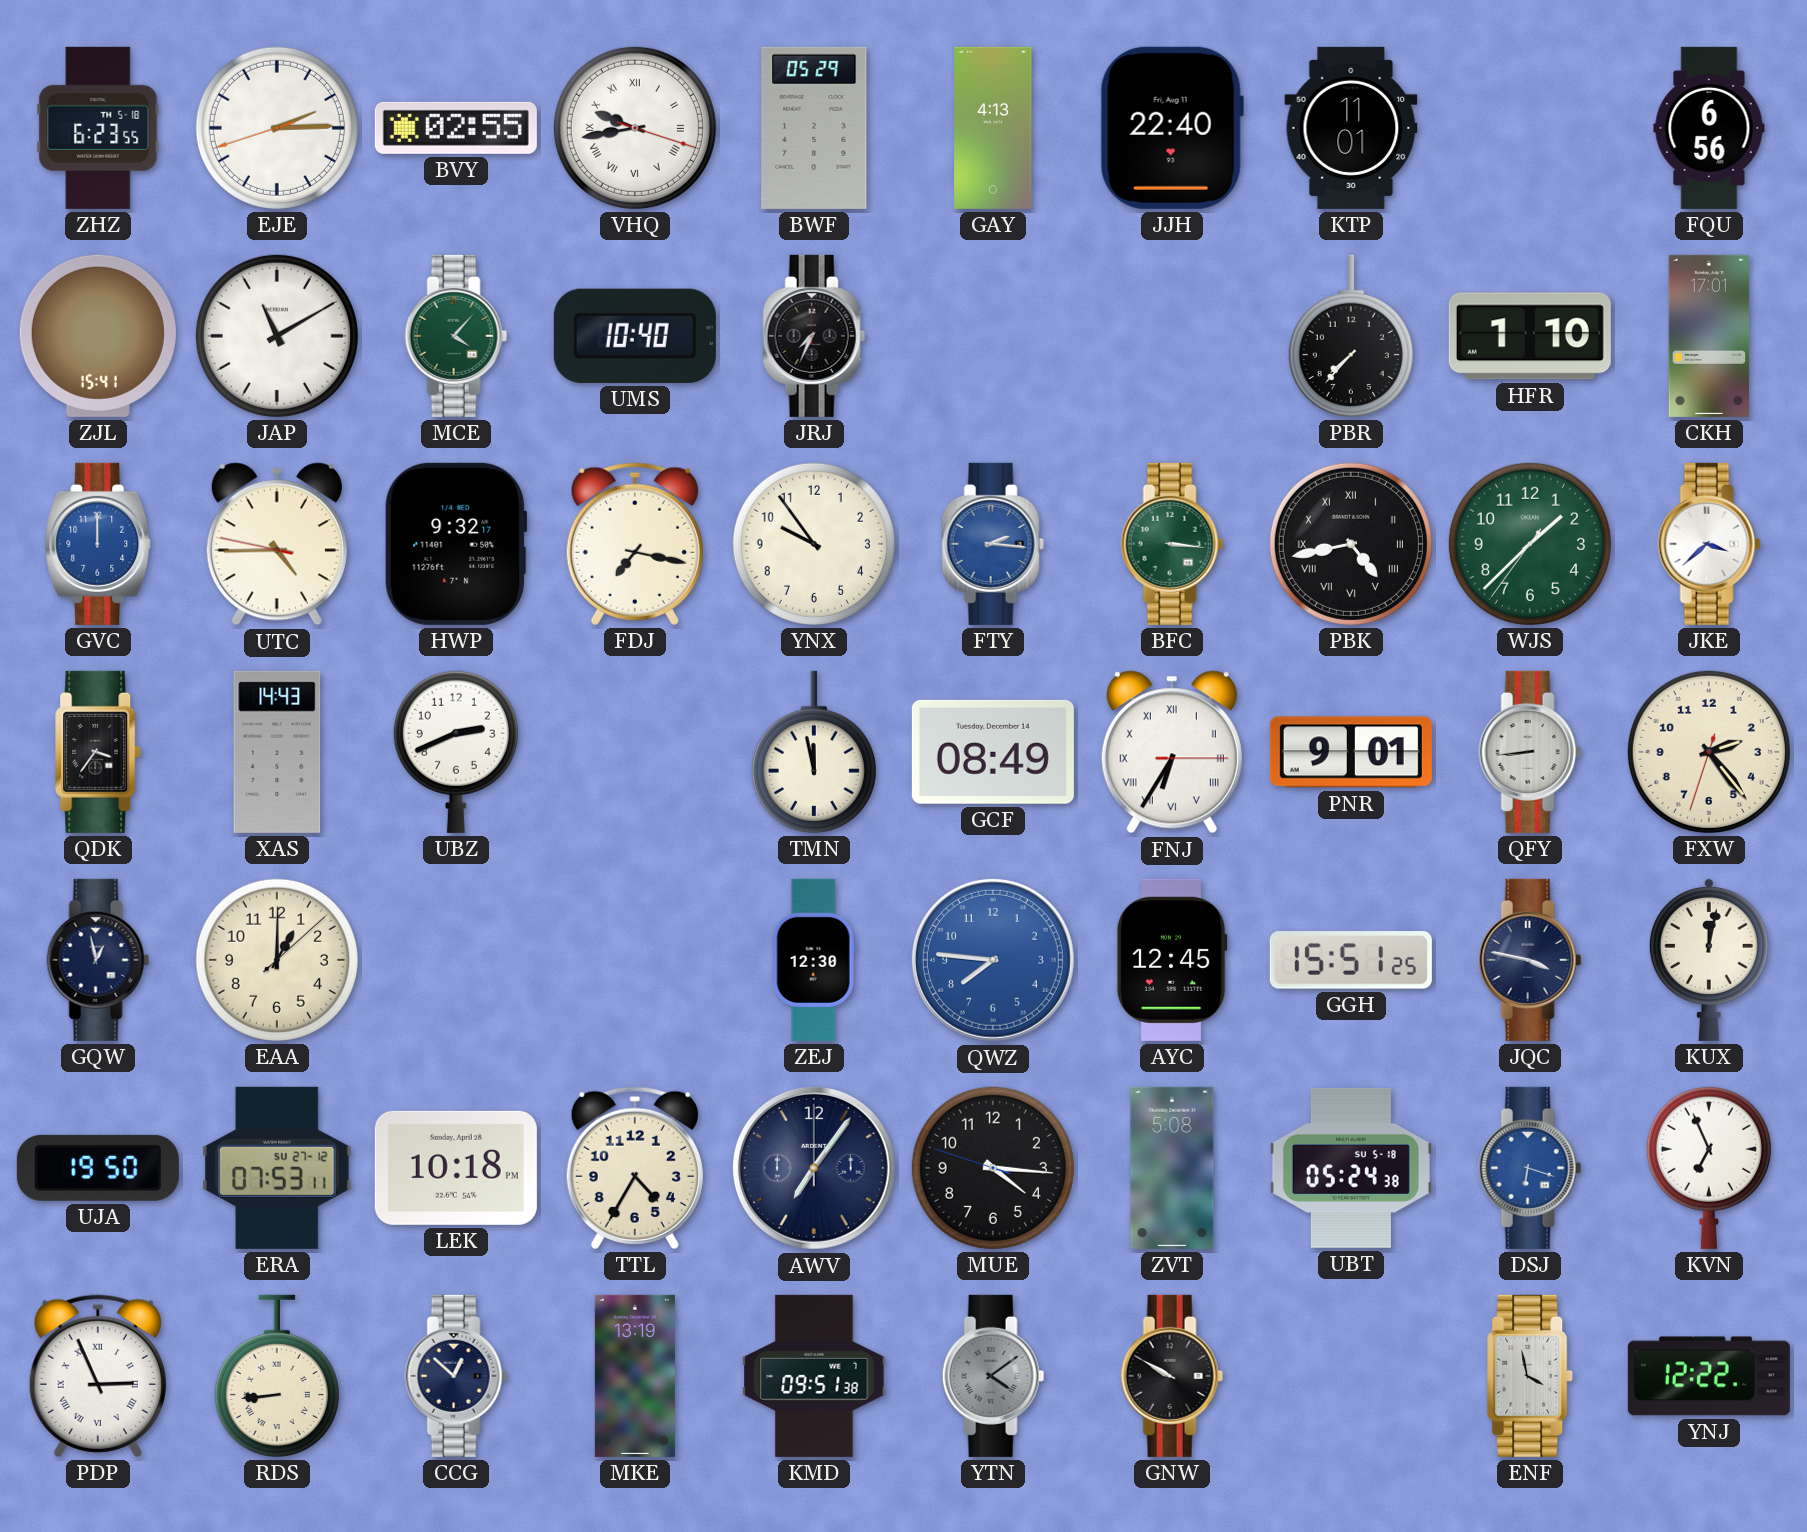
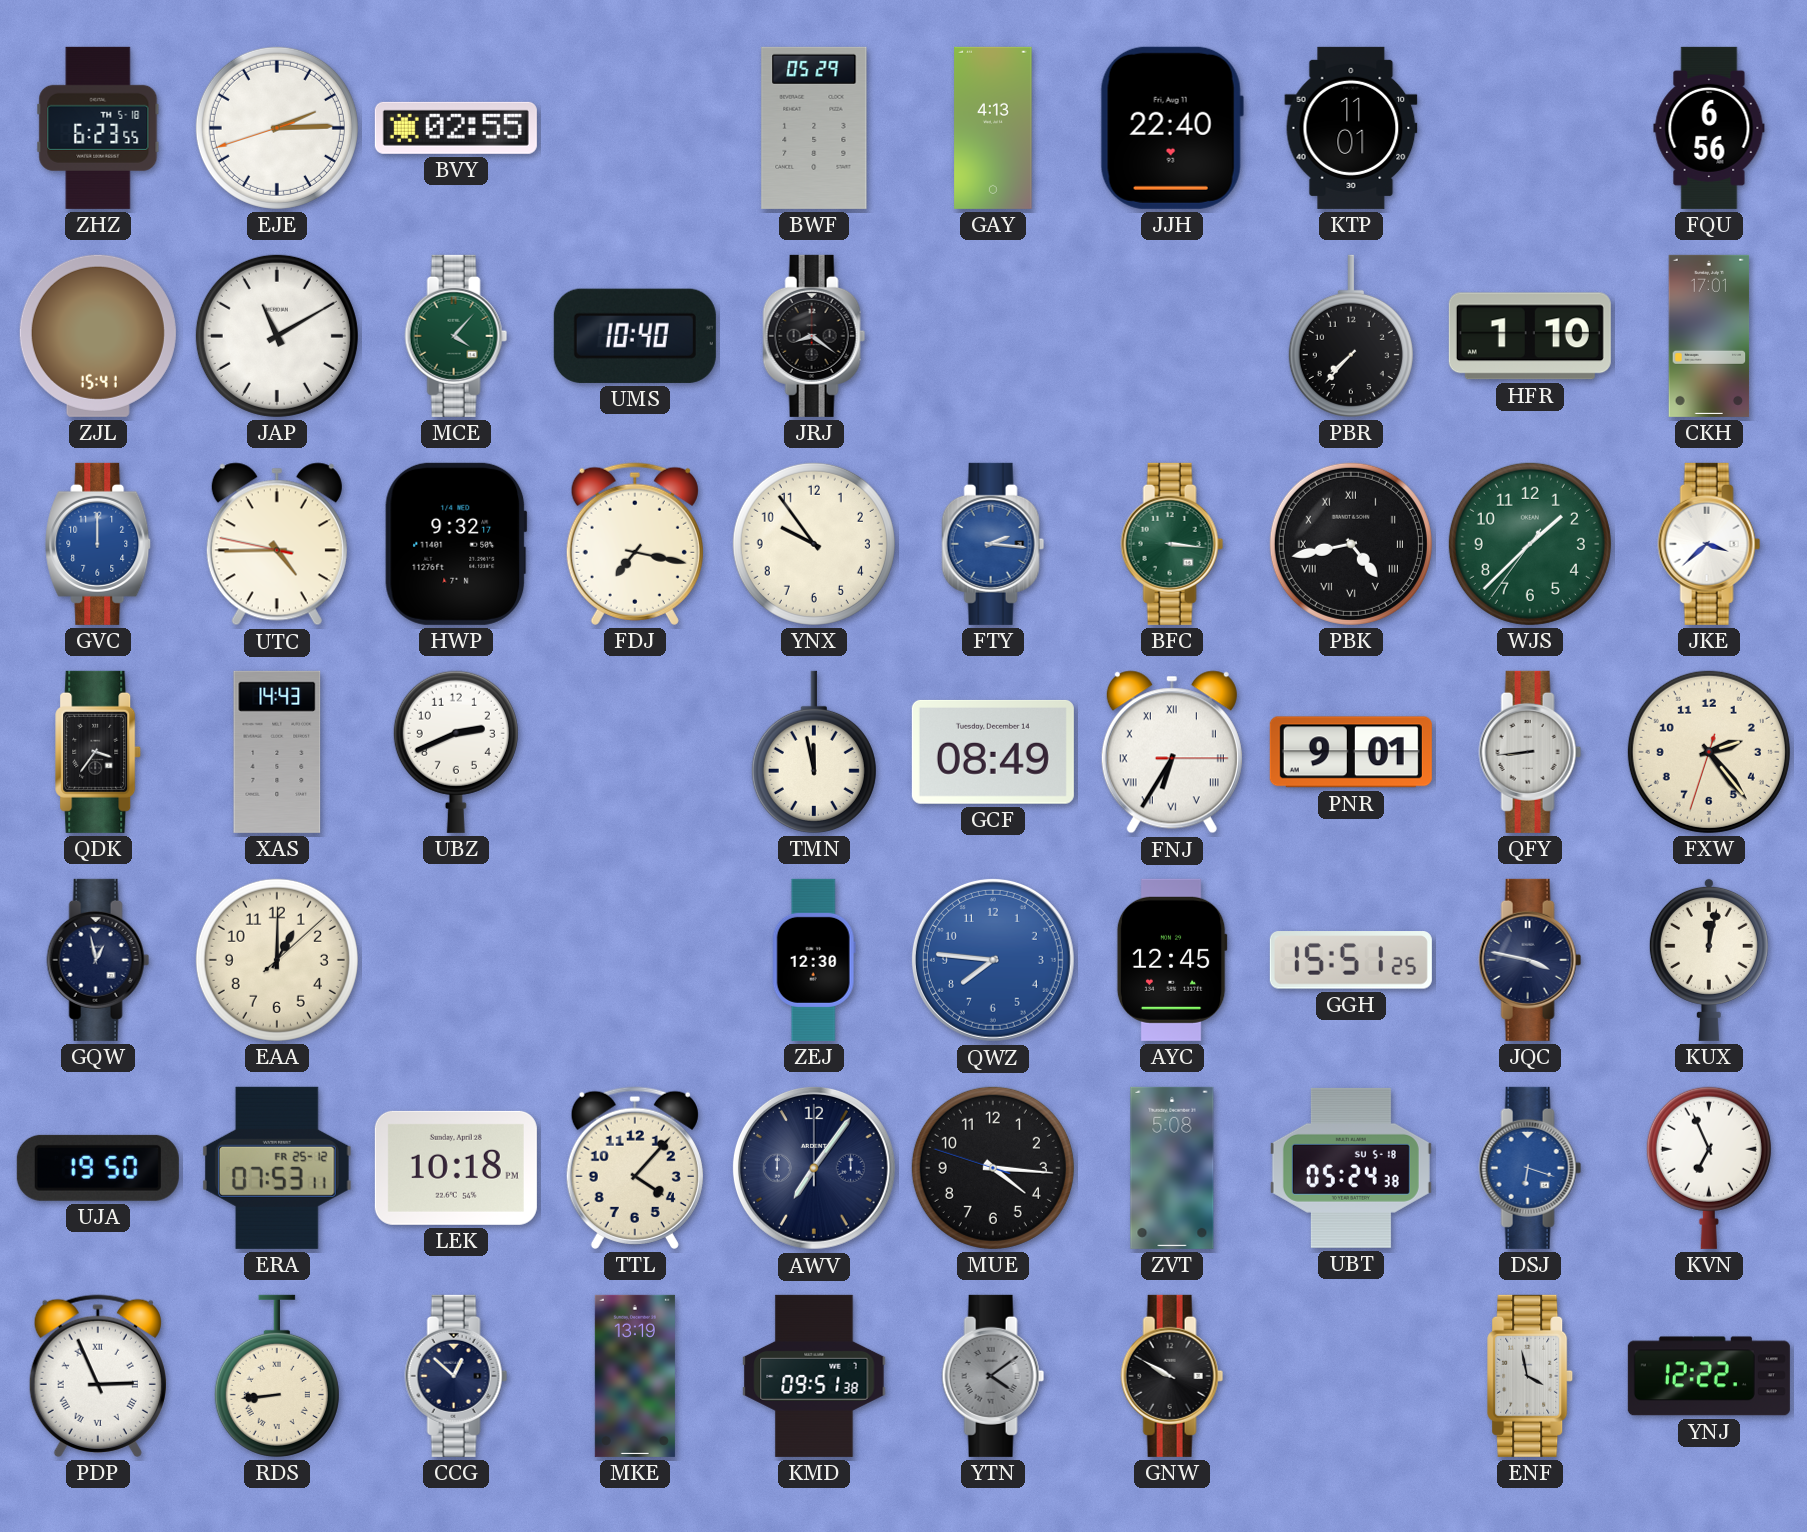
VHQ: 9:43 -> none (635, 128)
JRJ: 7:34 -> 8:21 (814, 336)
ERA date: SU 27-12 -> FR 25-12 (278, 1168)
TTL: 4:35 -> 4:07 (635, 1168)
